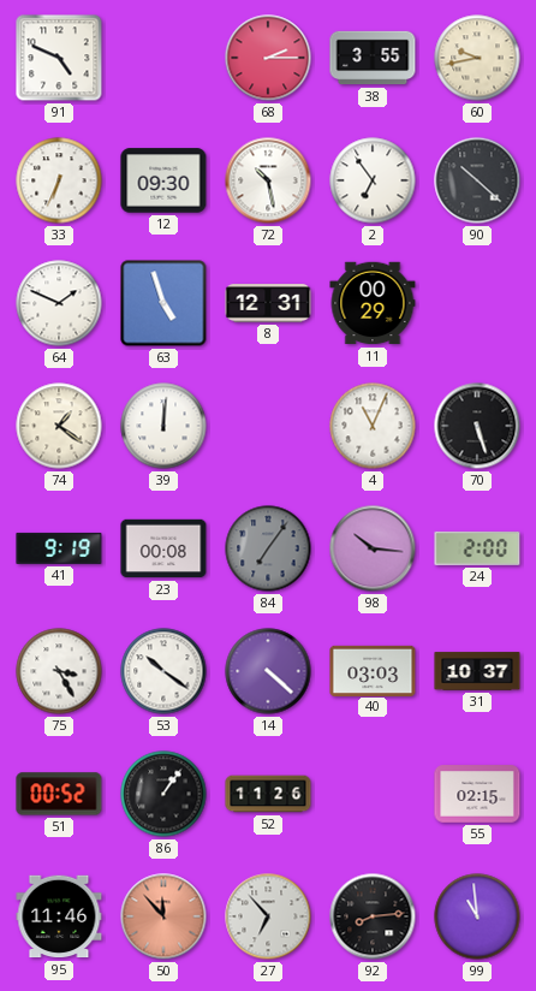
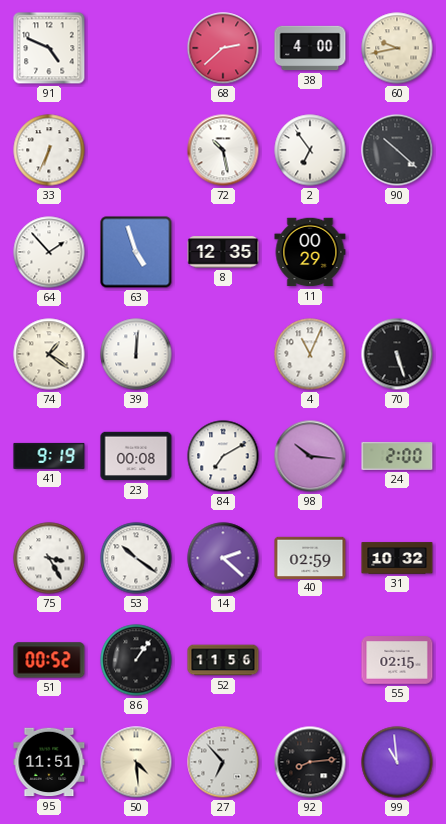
68: 2:15 -> 2:38 (223, 48)
38: 3:55 -> 4:00 (310, 48)
12: 09:30 -> none (163, 180)
64: 1:49 -> 1:53 (49, 252)
8: 12:31 -> 12:35 (223, 252)
84: 7:06 -> 7:10 (223, 456)
84 dial: grey -> white (223, 456)
14: 4:22 -> 2:22 (223, 558)
40: 03:03 -> 02:59 (310, 557)
31: 10:37 -> 10:32 (397, 558)
52: 11:26 -> 11:56 (223, 660)
95: 11:46 -> 11:51 (49, 762)
50: 11:53 -> 4:29 (136, 762)
50 dial: salmon -> cream (136, 762)
